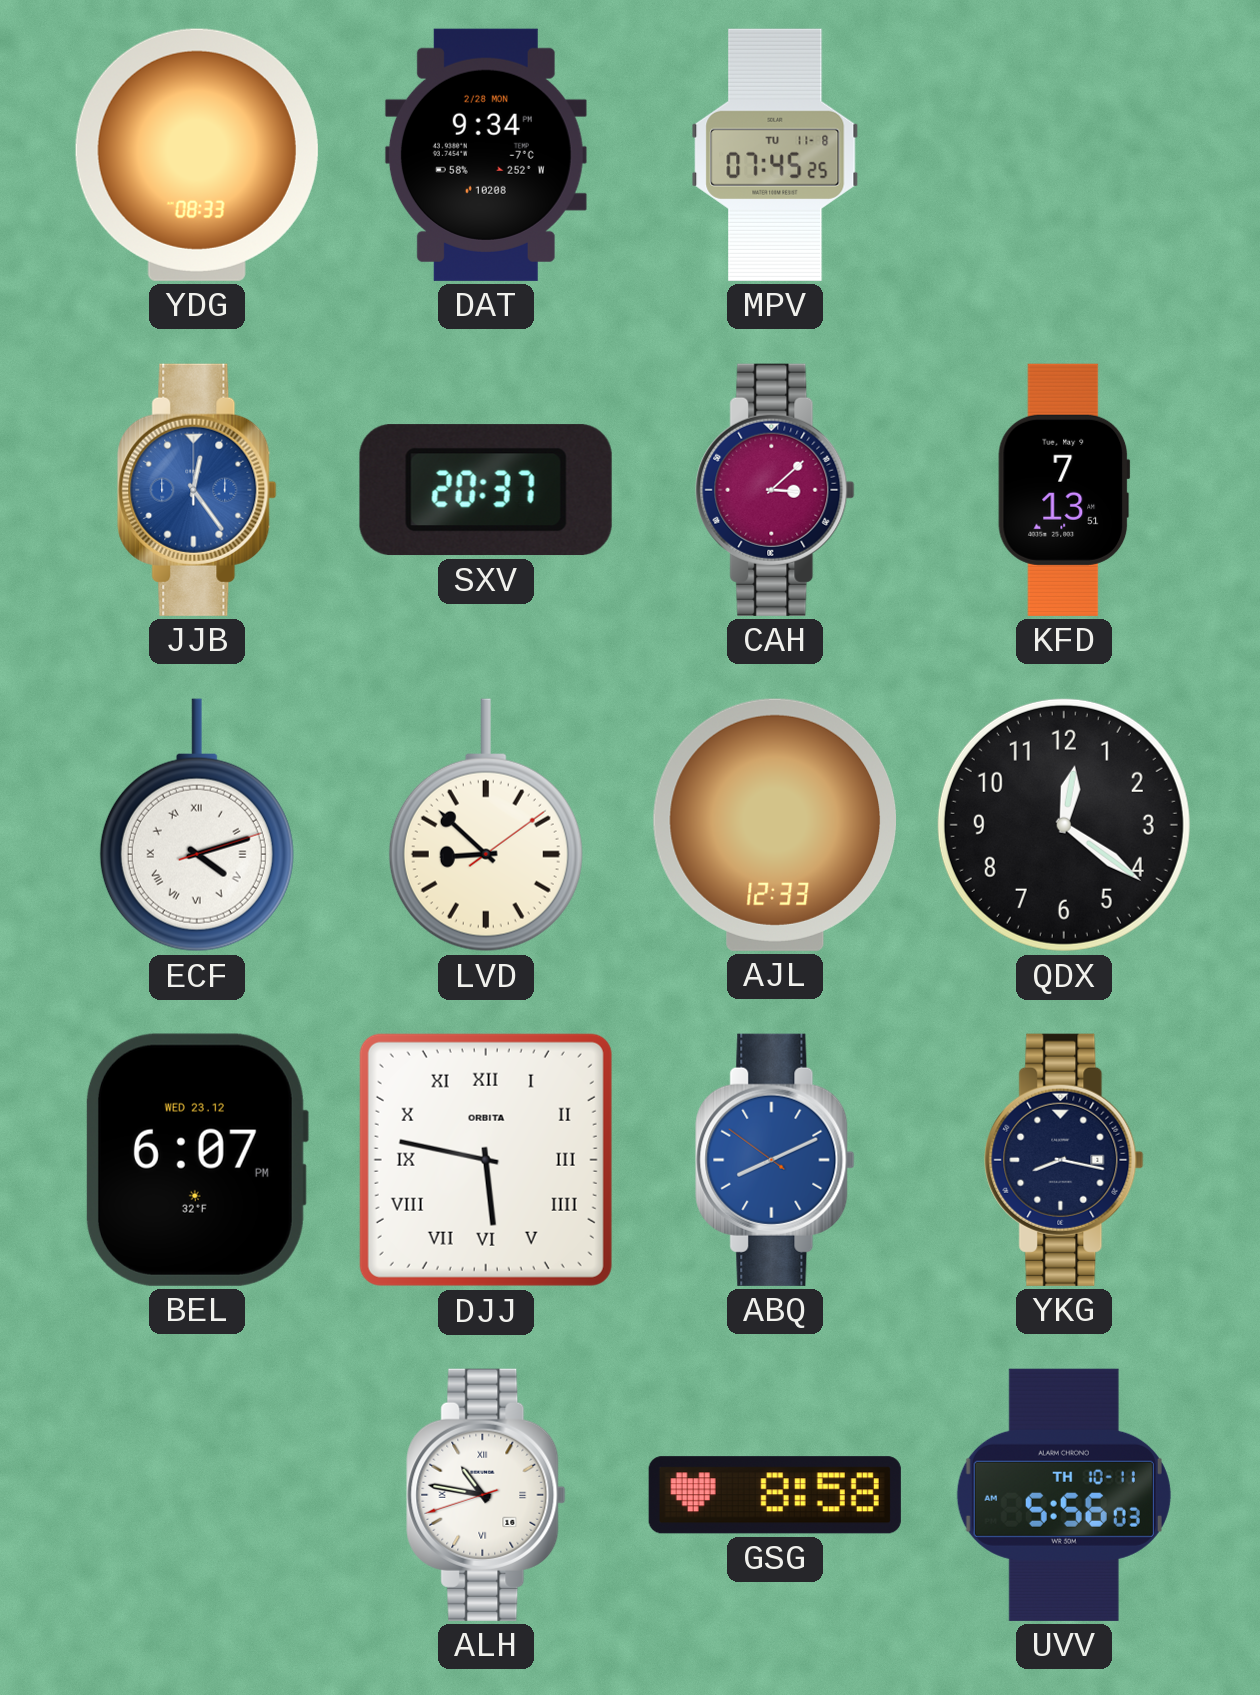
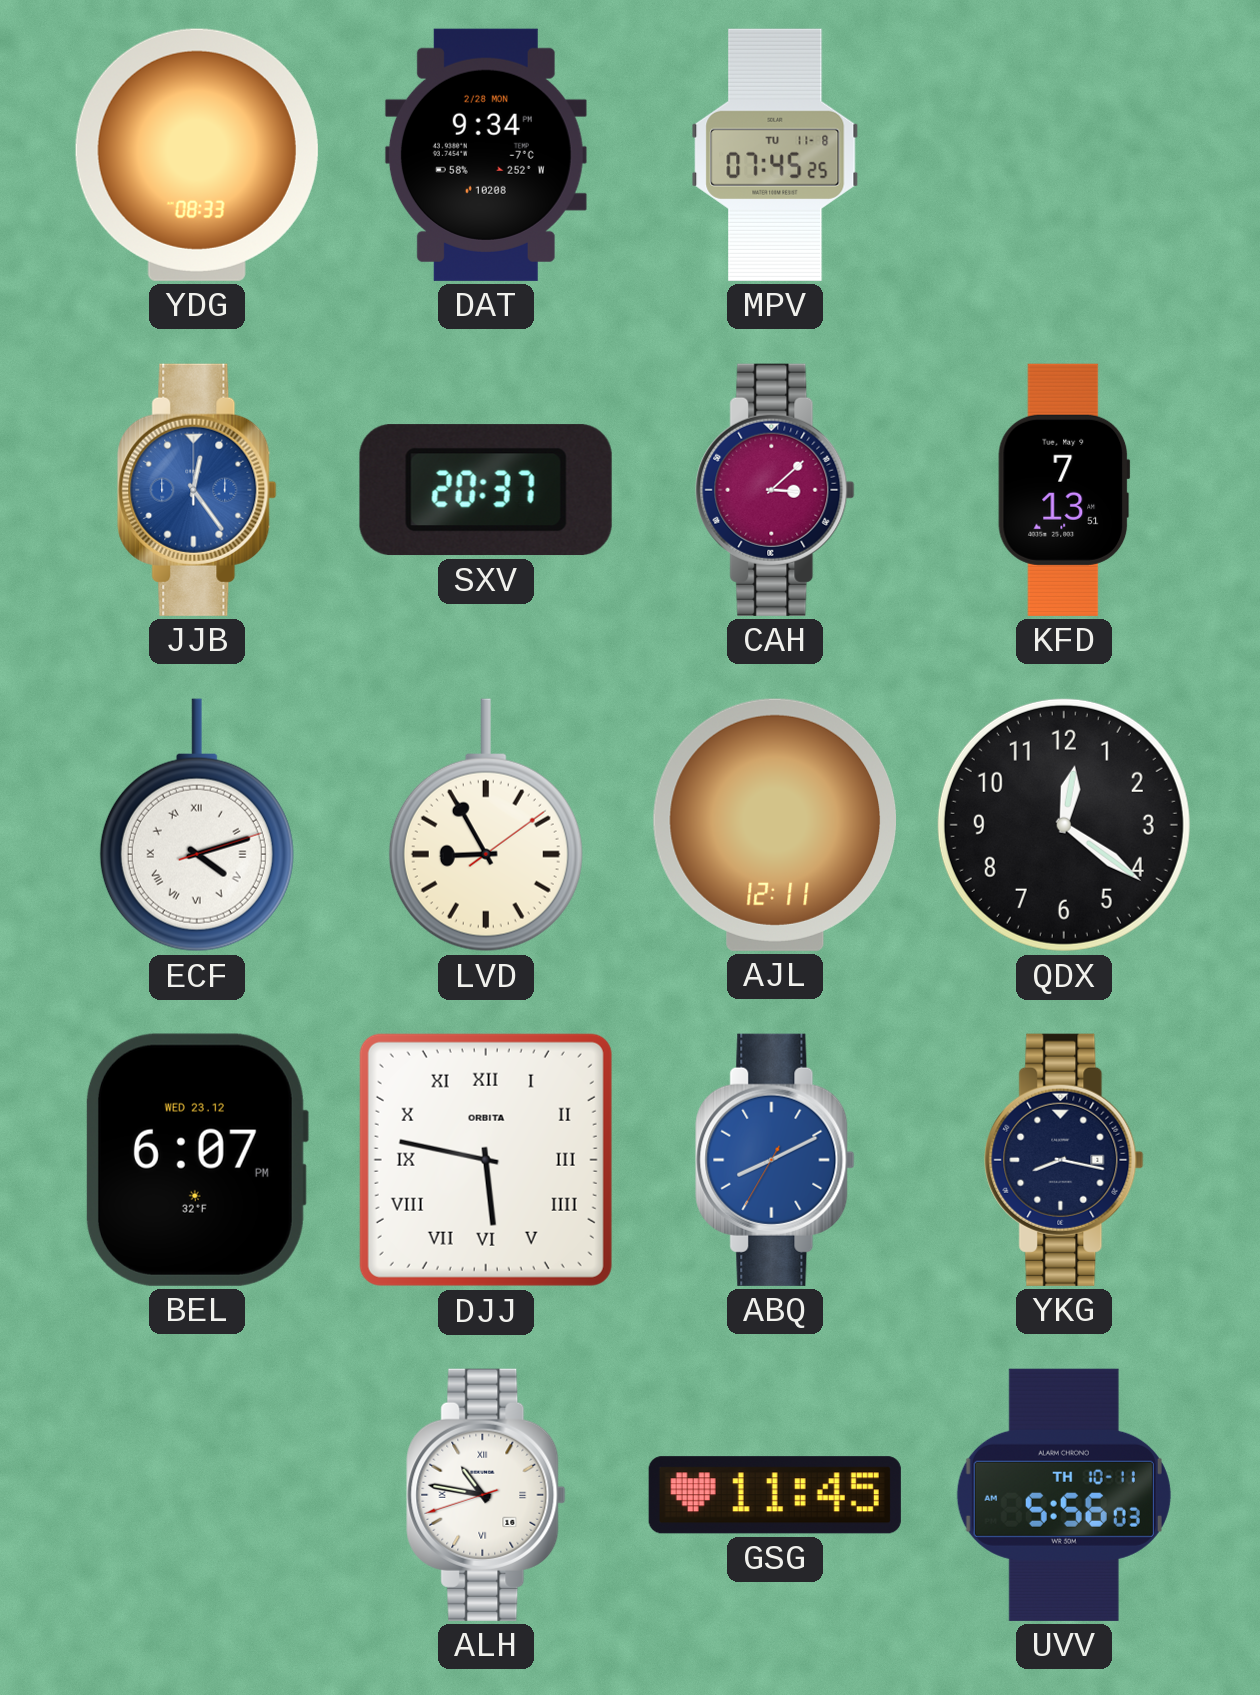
LVD: 8:52 -> 8:55 (486, 825)
AJL: 12:33 -> 12:11 (774, 825)
ABQ: 8:10:51 -> 8:10:35 (775, 1160)
GSG: 8:58 -> 11:45 (775, 1495)
